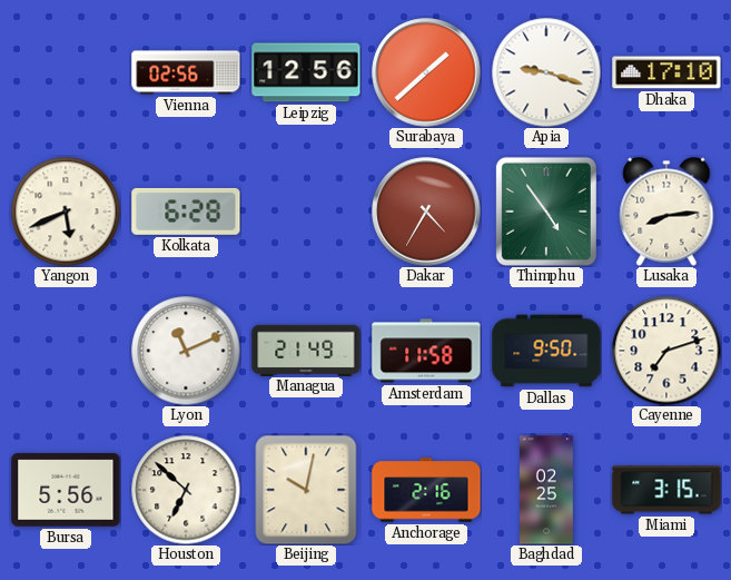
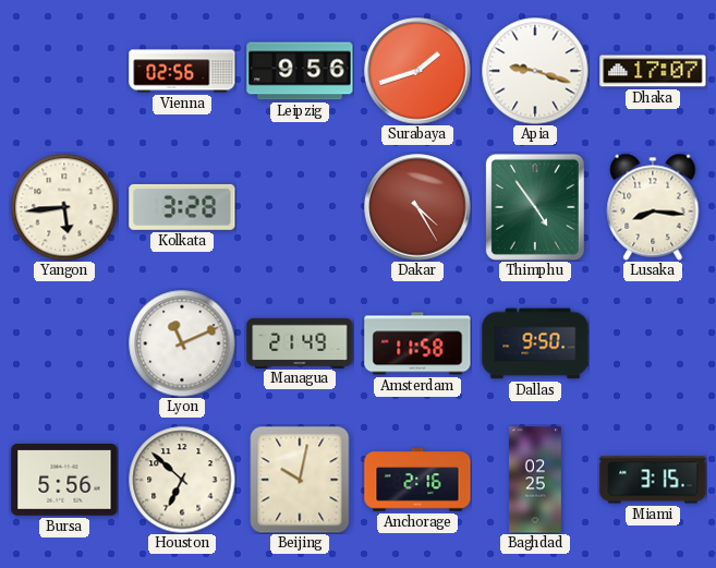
Leipzig: 12:56 -> 9:56 (300, 71)
Surabaya: 1:38 -> 1:42 (417, 71)
Dhaka: 17:10 -> 17:07 (653, 71)
Yangon: 5:41 -> 5:44 (64, 207)
Kolkata: 6:28 -> 3:28 (182, 207)
Dakar: 4:35 -> 4:25 (417, 207)
Lusaka: 8:14 -> 8:16 (653, 207)
Cayenne: 7:12 -> none (666, 351)
